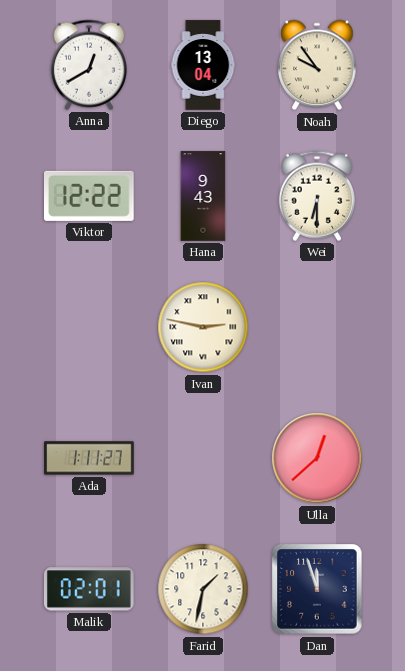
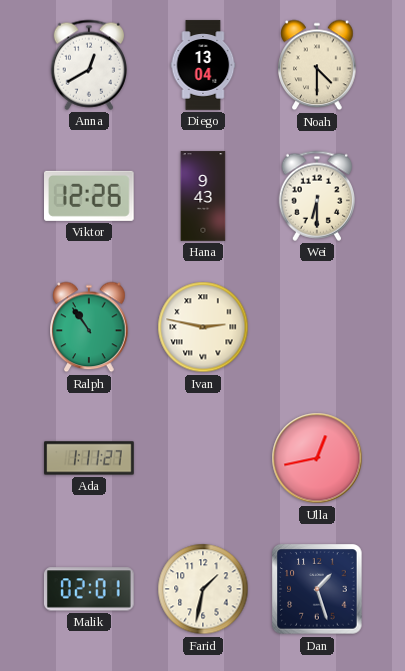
Noah: 9:54 -> 4:30 (317, 65)
Viktor: 12:22 -> 12:26 (90, 196)
Ralph: none -> 10:54 (89, 327)
Ulla: 12:38 -> 12:43 (317, 458)
Dan: 11:57 -> 1:27 (317, 589)
